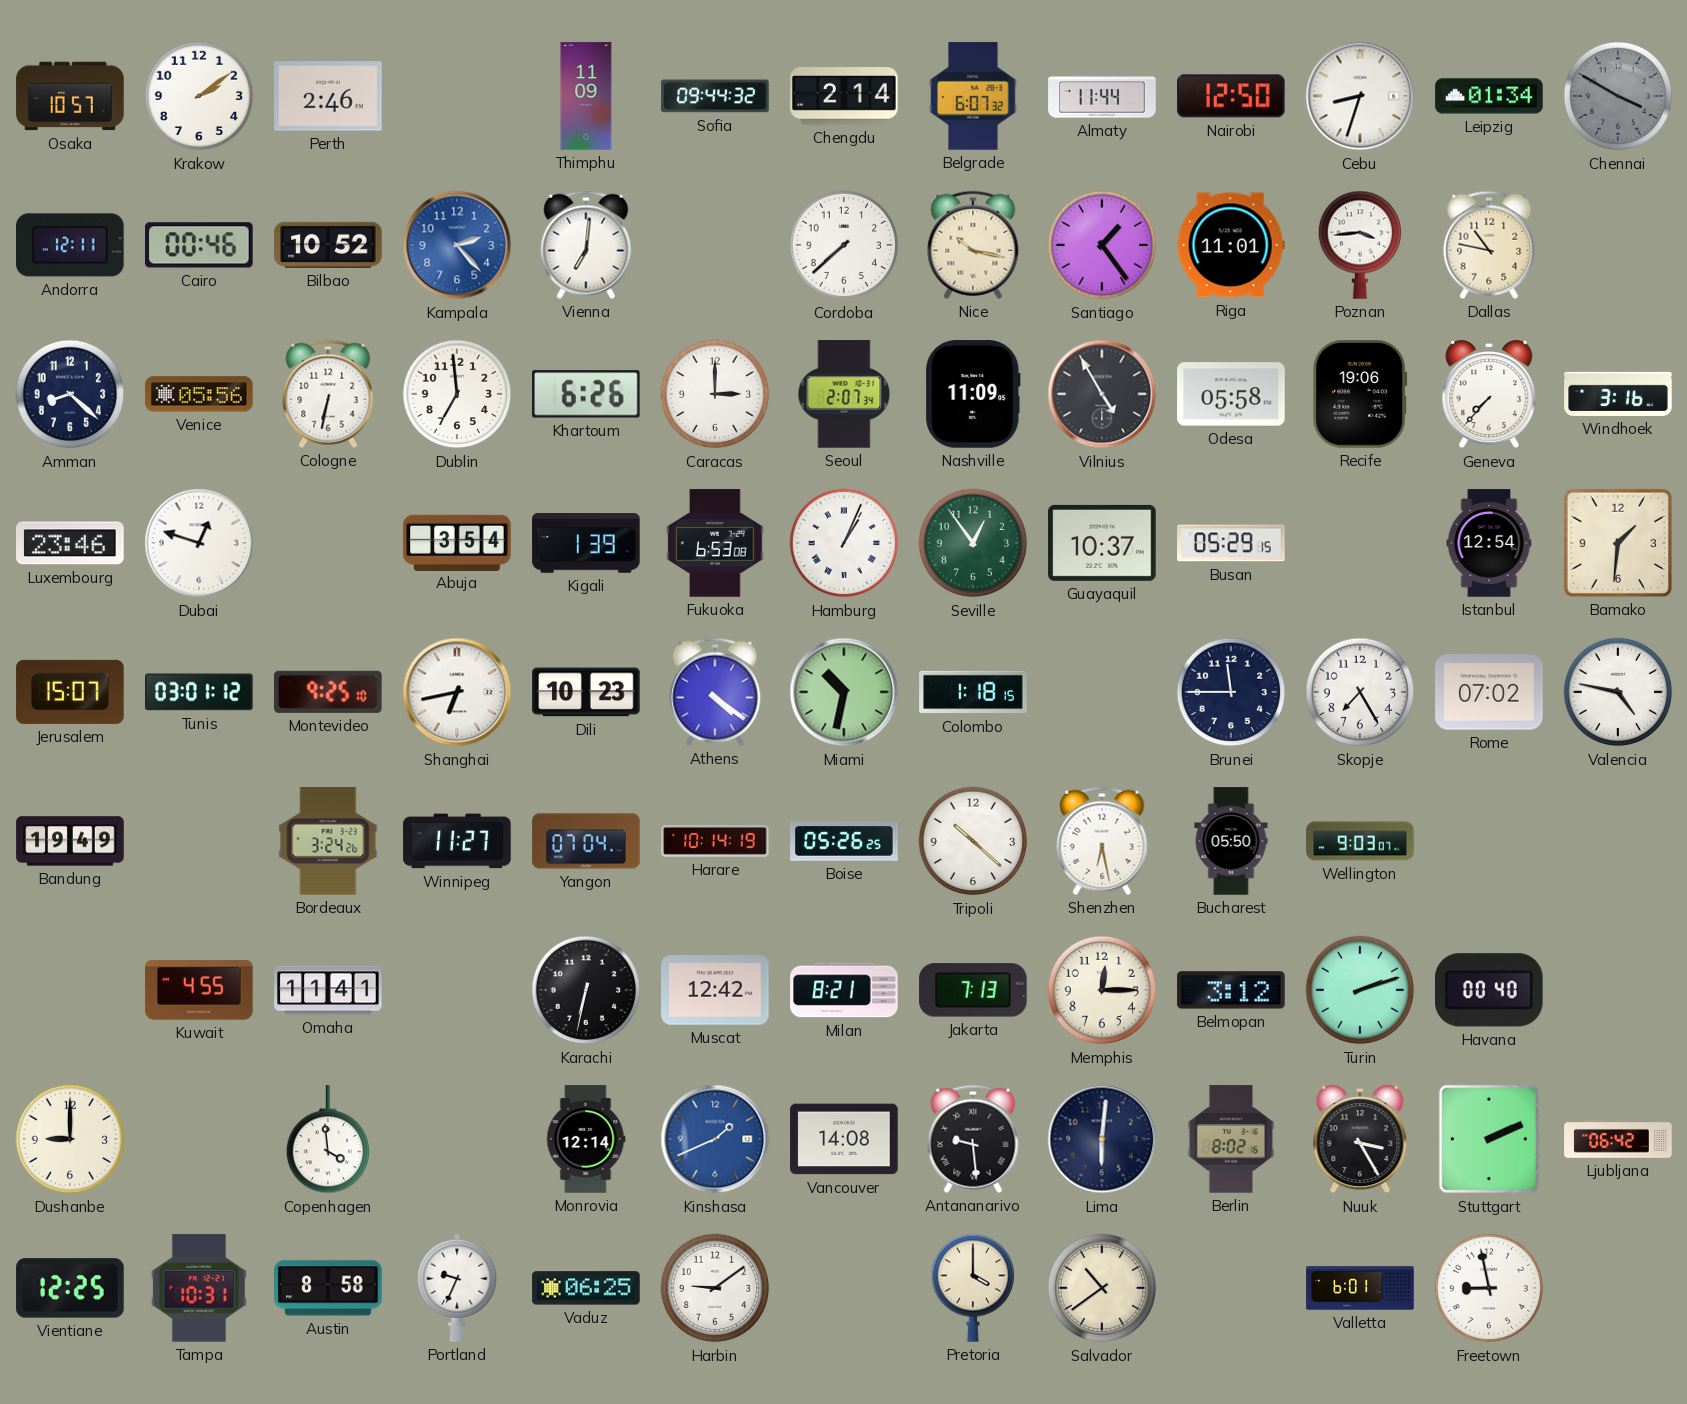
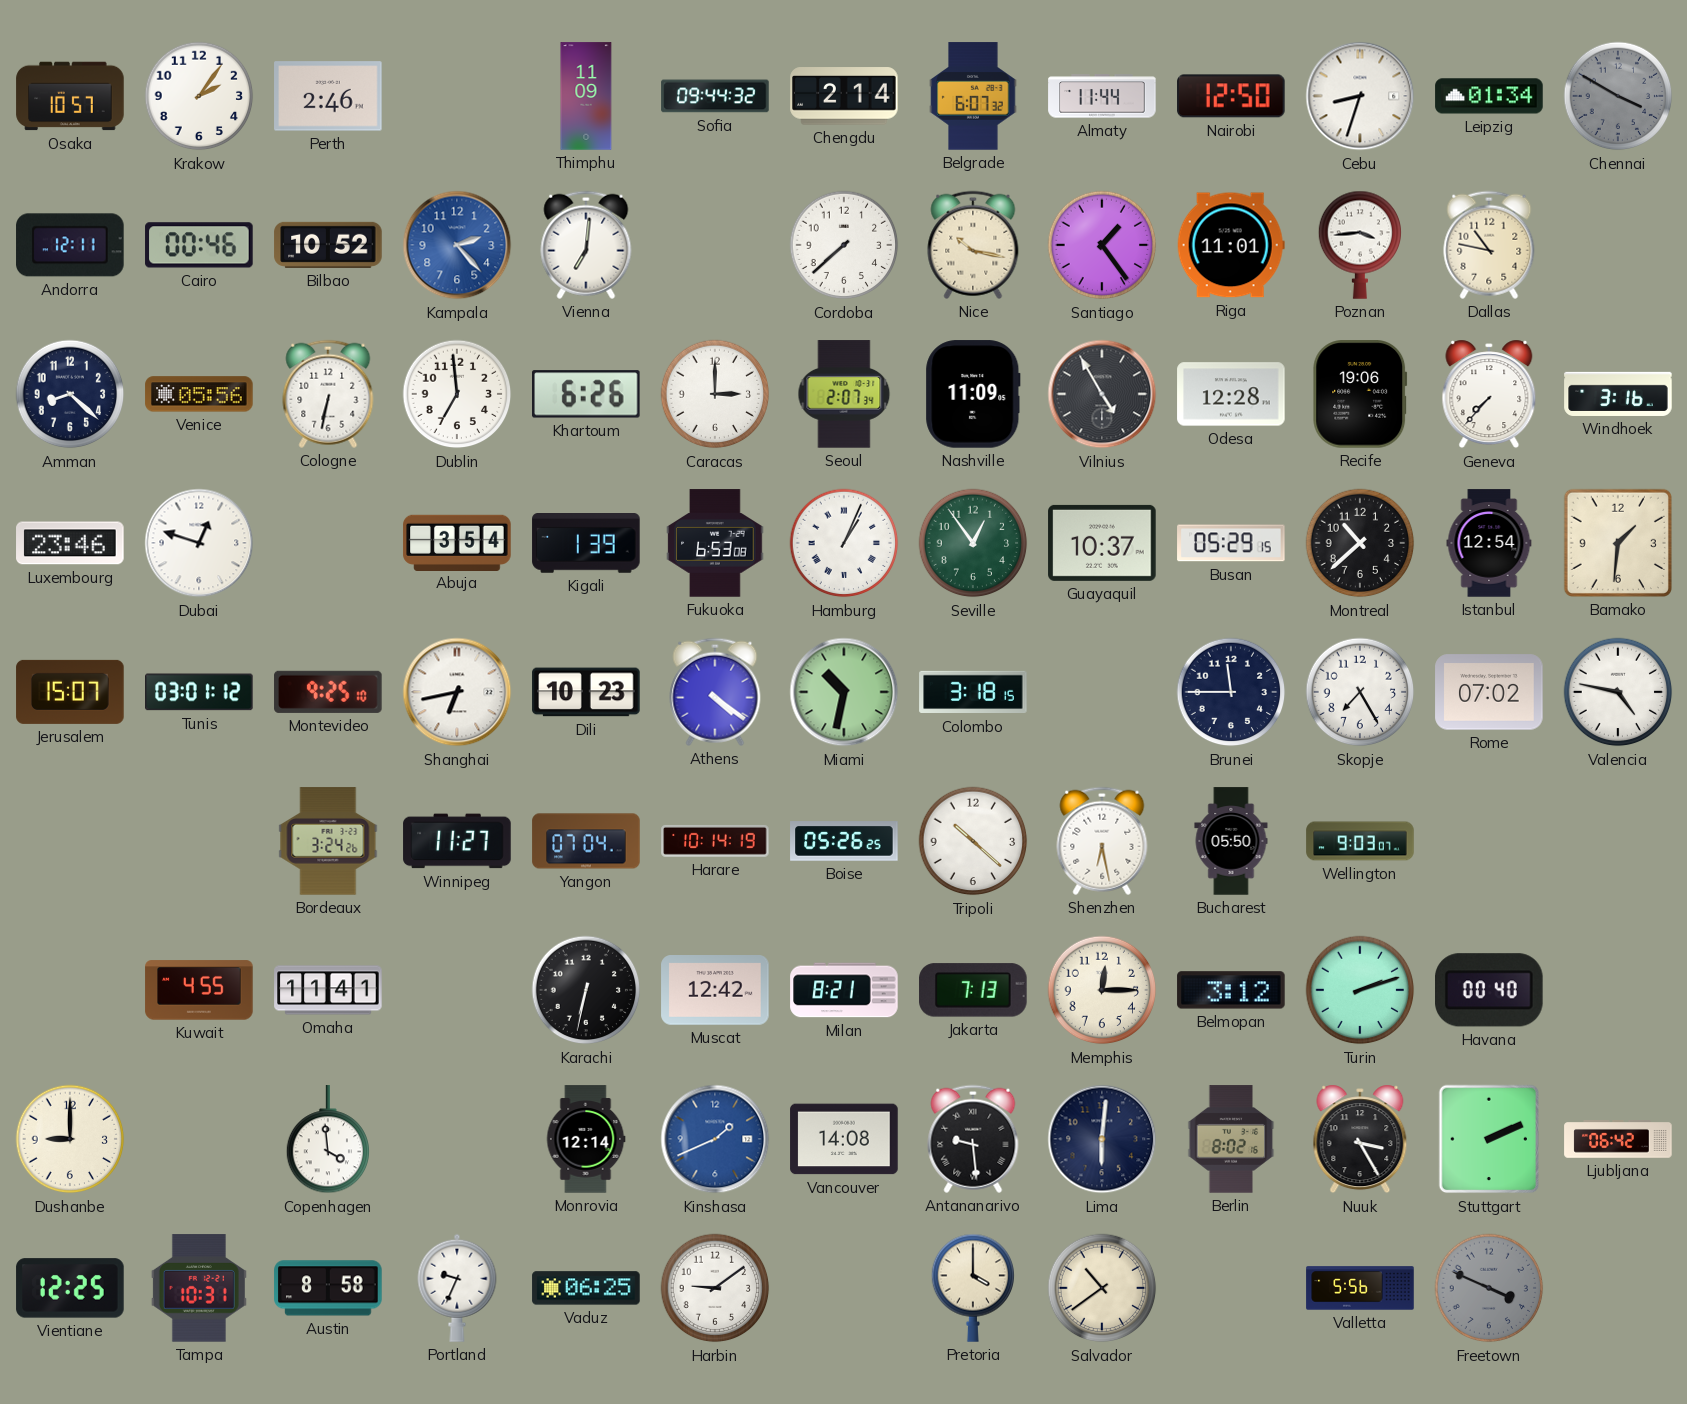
Krakow: 2:09 -> 2:06 (199, 96)
Odesa: 05:58 -> 12:28 (1231, 394)
Montreal: none -> 10:38 (1360, 543)
Colombo: 1:18 -> 3:18 (973, 692)
Bandung: 19:49 -> none (70, 841)
Valletta: 6:01 -> 5:56 (1360, 1288)
Freetown: 8:58 -> 3:49 (1489, 1288)
Freetown dial: white -> grey (1489, 1288)
